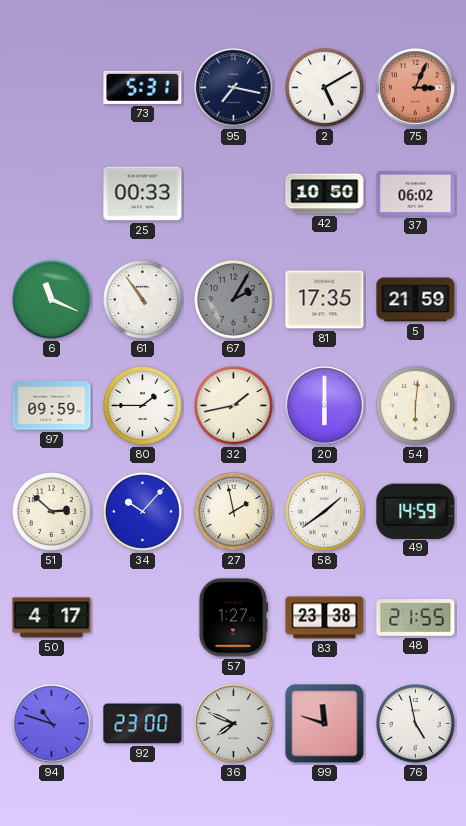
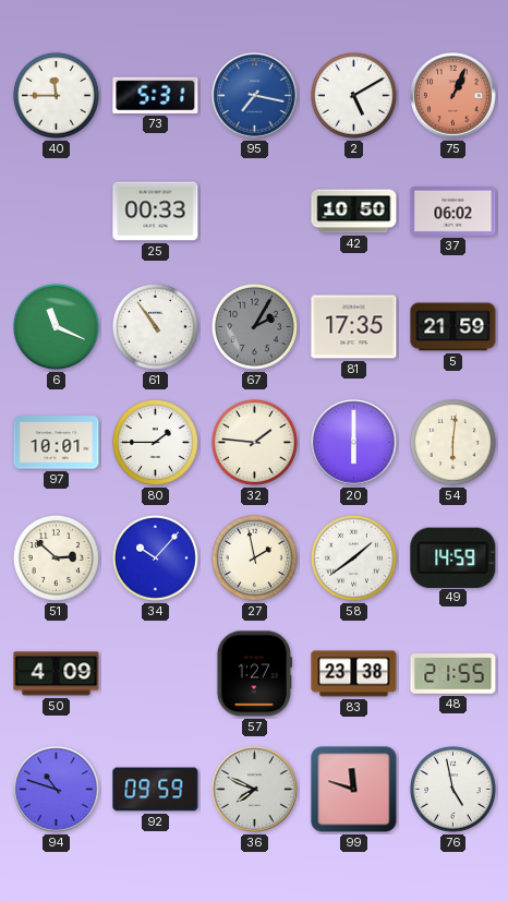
40: none -> 11:45 (56, 95)
95 dial: navy -> blue (255, 96)
75: 3:04 -> 1:04 (453, 96)
97: 09:59 -> 10:01 (57, 443)
32: 1:43 -> 1:46 (254, 442)
50: 4:17 -> 4:09 (57, 674)
92: 23:00 -> 09:59 (156, 790)
